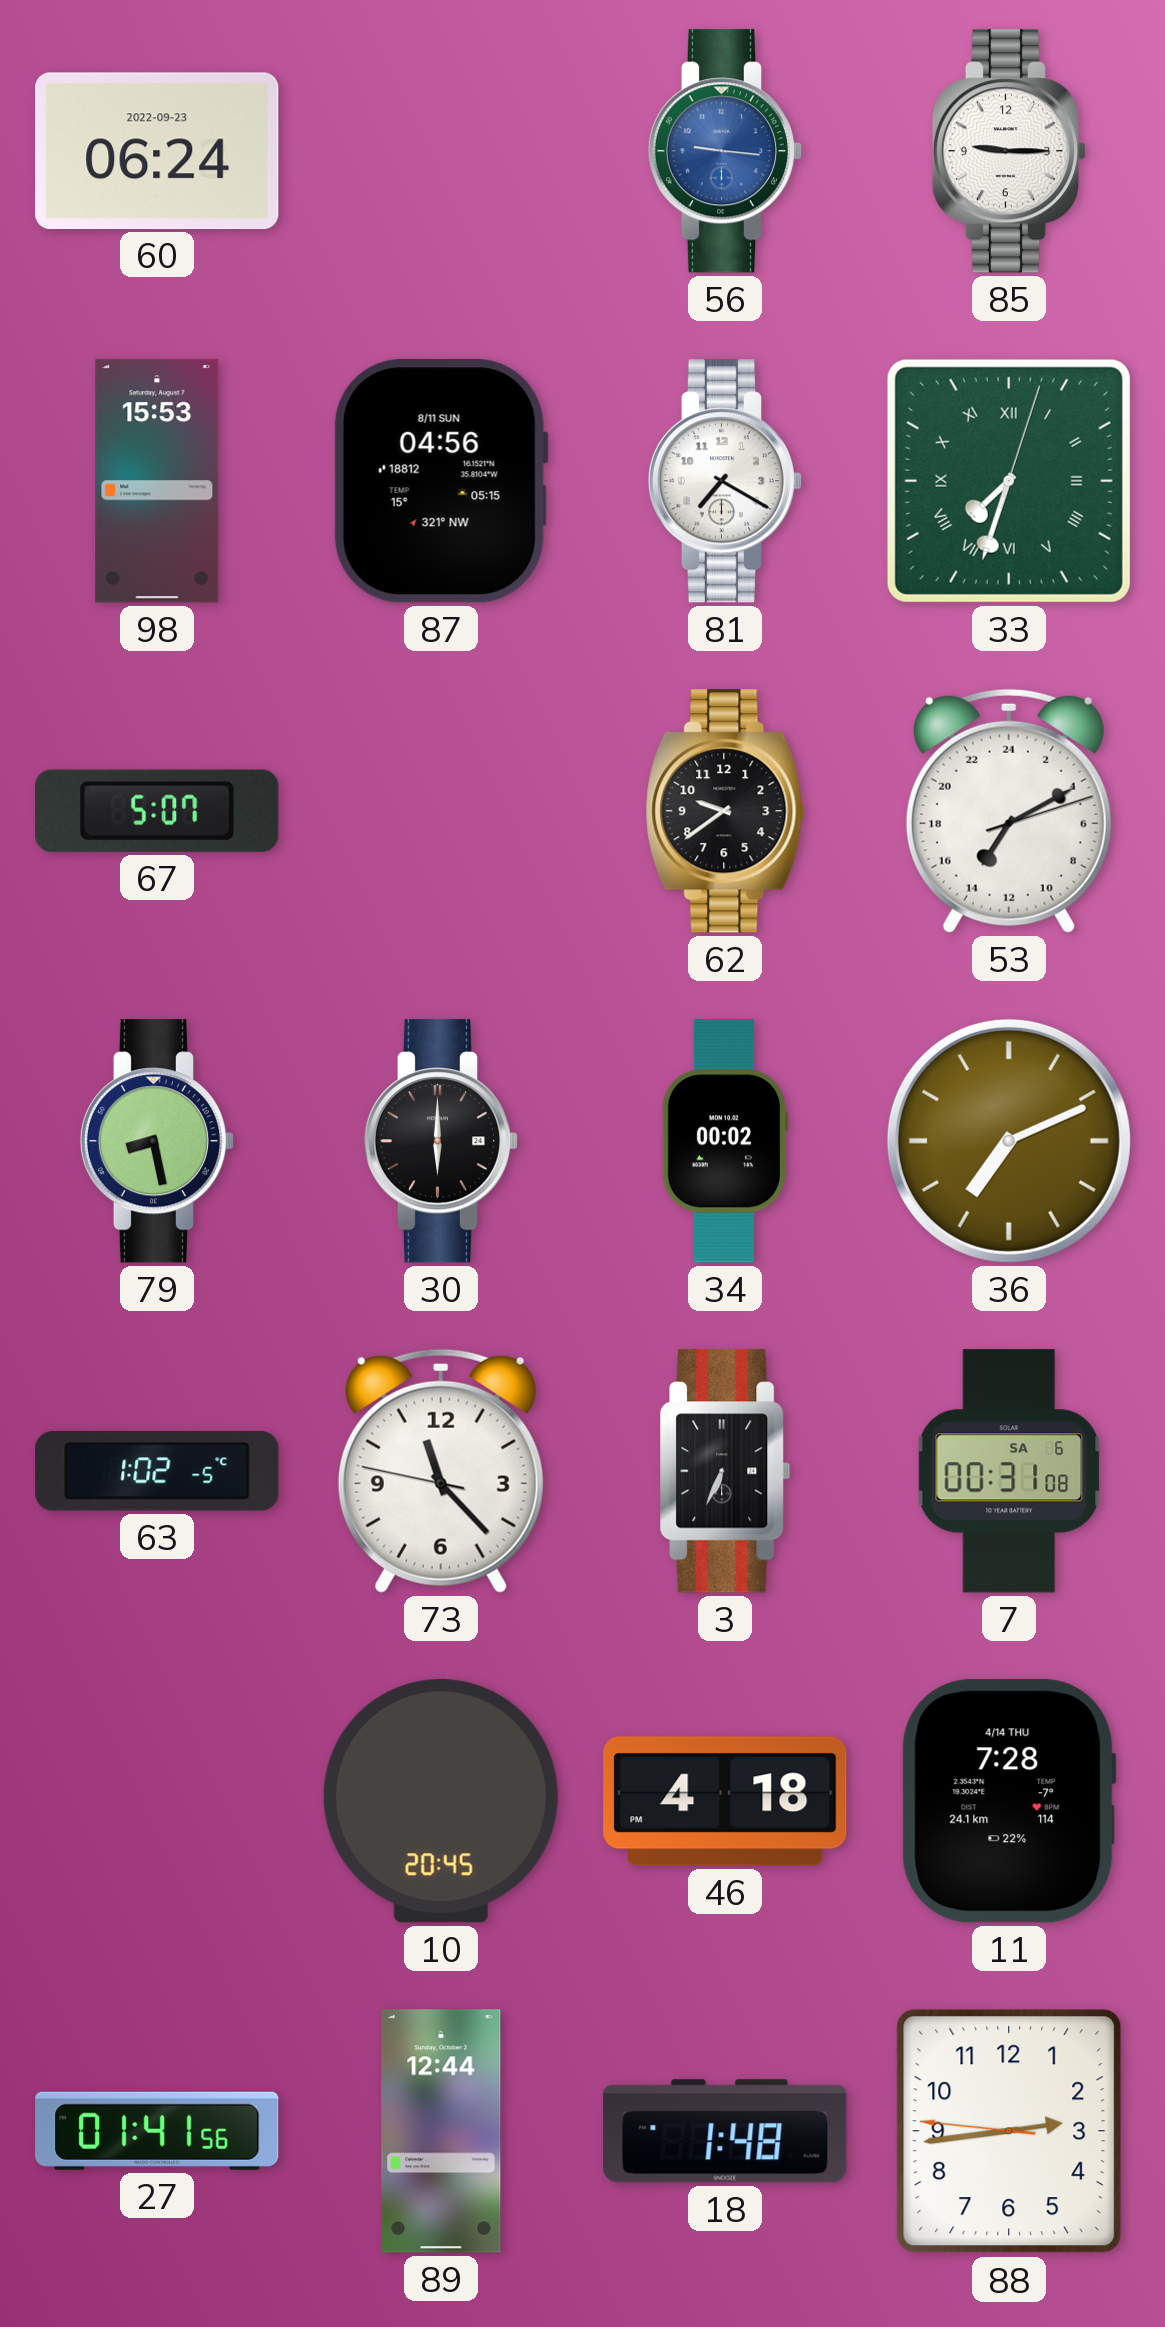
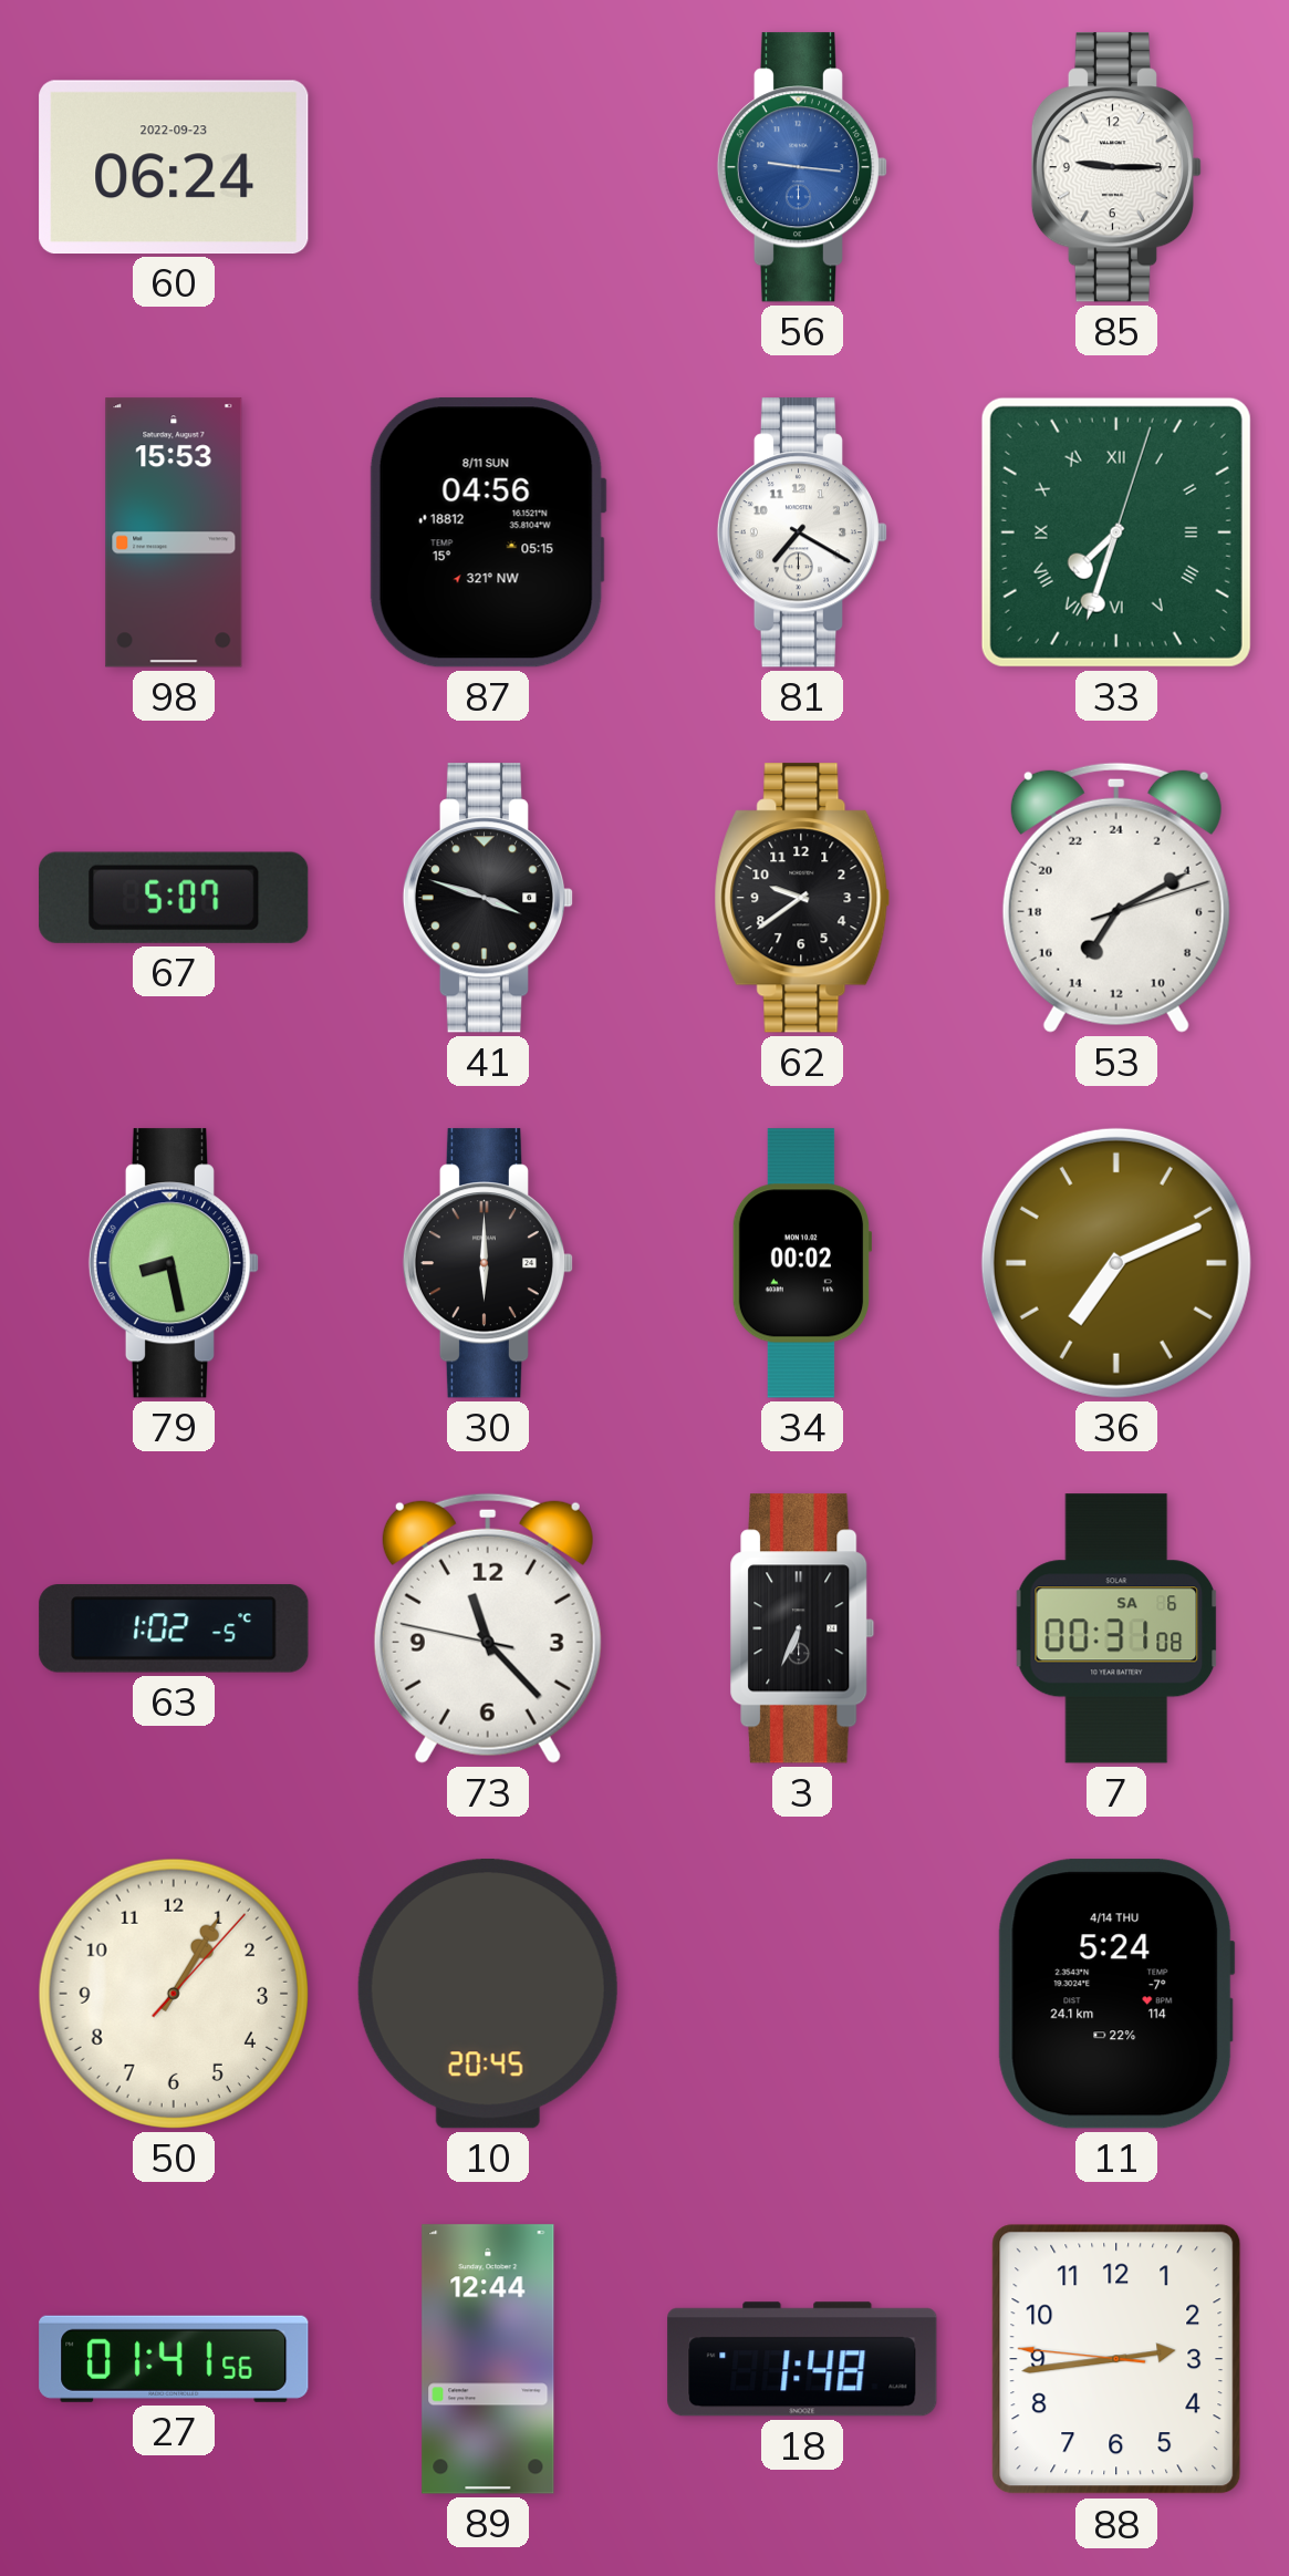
41: none -> 3:48 (488, 898)
50: none -> 1:05 (174, 1994)
46: 4:18 -> none (725, 1801)
11: 7:28 -> 5:24 (1116, 1994)
